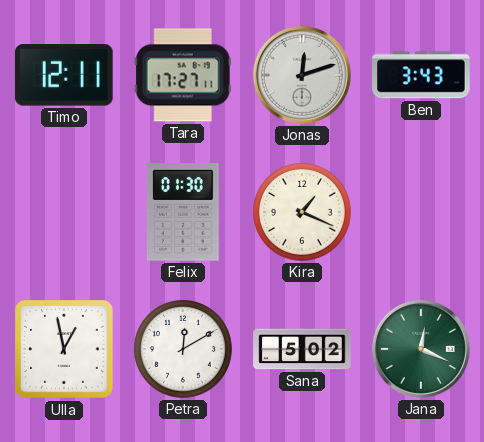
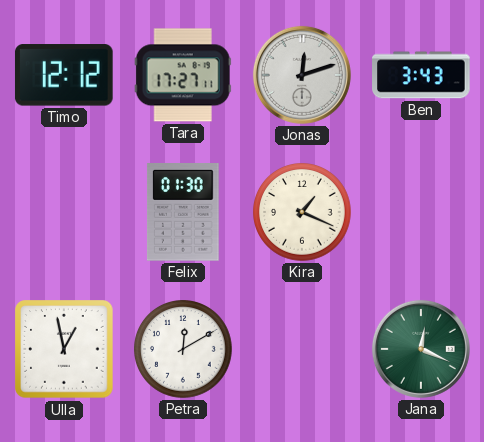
Timo: 12:11 -> 12:12 (64, 75)
Sana: 5:02 -> none (302, 349)
